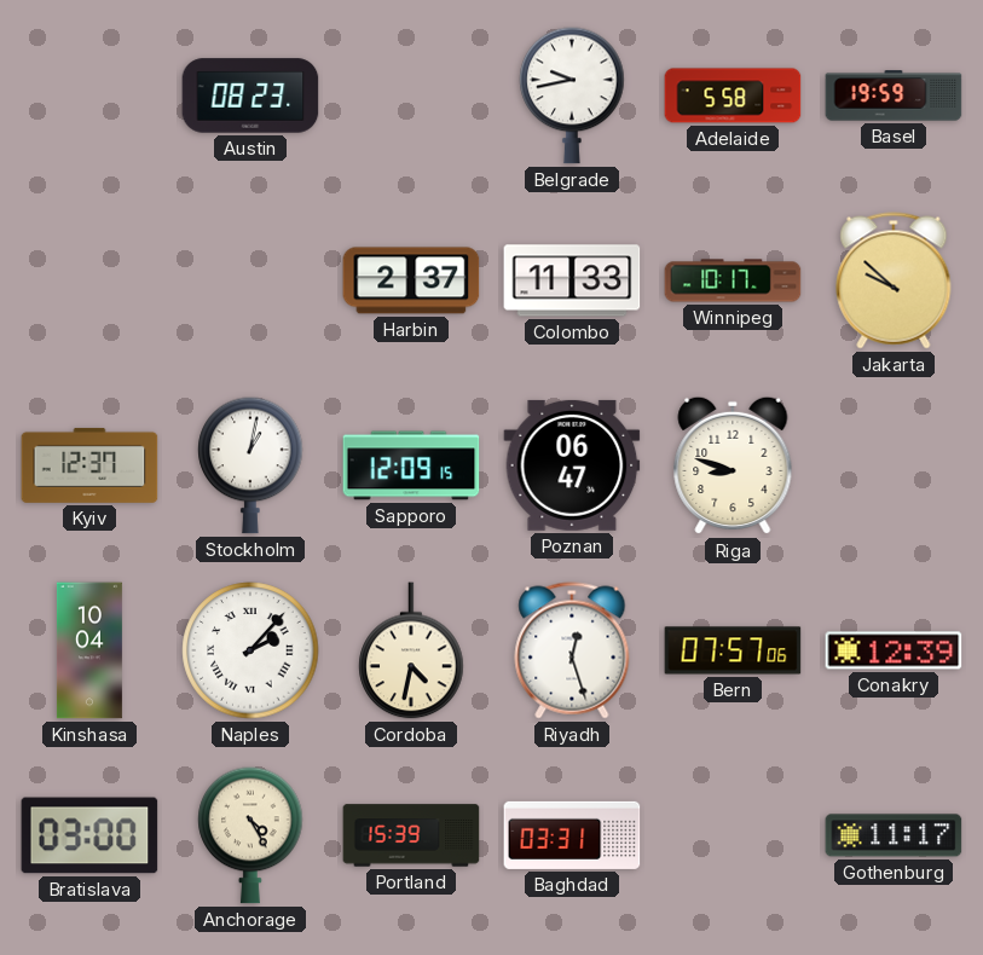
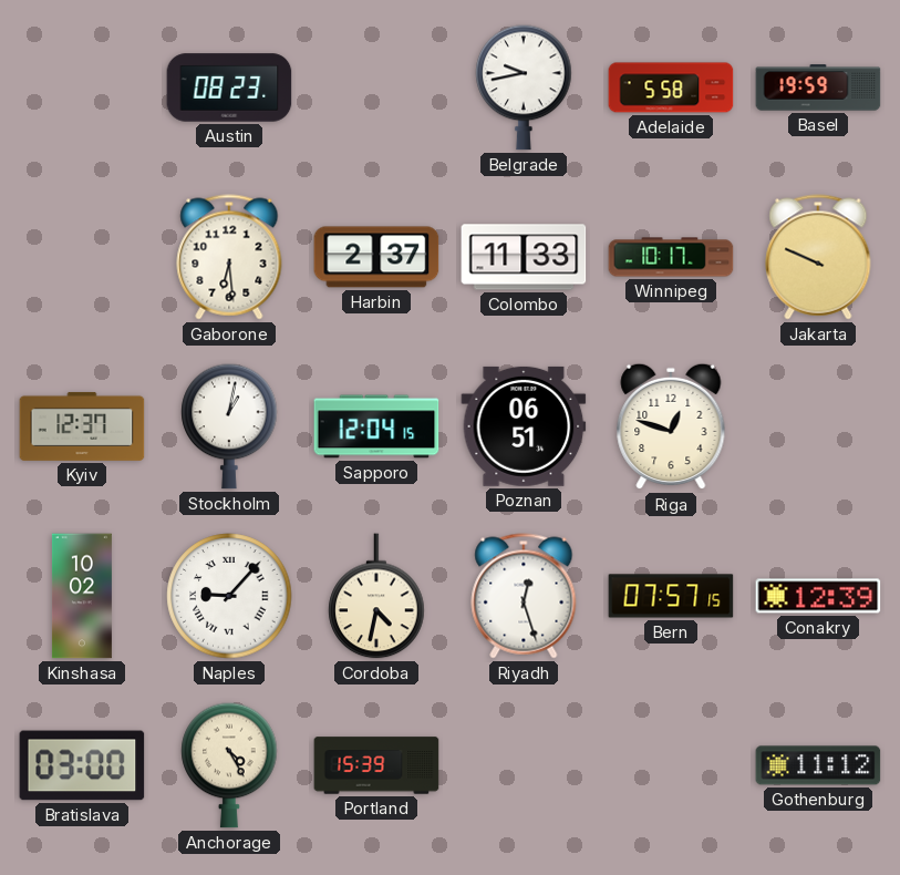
Gaborone: none -> 6:29 (229, 257)
Jakarta: 9:52 -> 9:49 (818, 257)
Sapporo: 12:09 -> 12:04 (376, 426)
Poznan: 06:47 -> 06:51 (524, 426)
Riga: 8:48 -> 12:48 (671, 426)
Kinshasa: 10:04 -> 10:02 (82, 596)
Naples: 2:07 -> 9:07 (229, 596)
Bern: 07:57:06 -> 07:57:15 (671, 596)
Baghdad: 03:31 -> none (572, 835)
Gothenburg: 11:17 -> 11:12 (818, 765)
